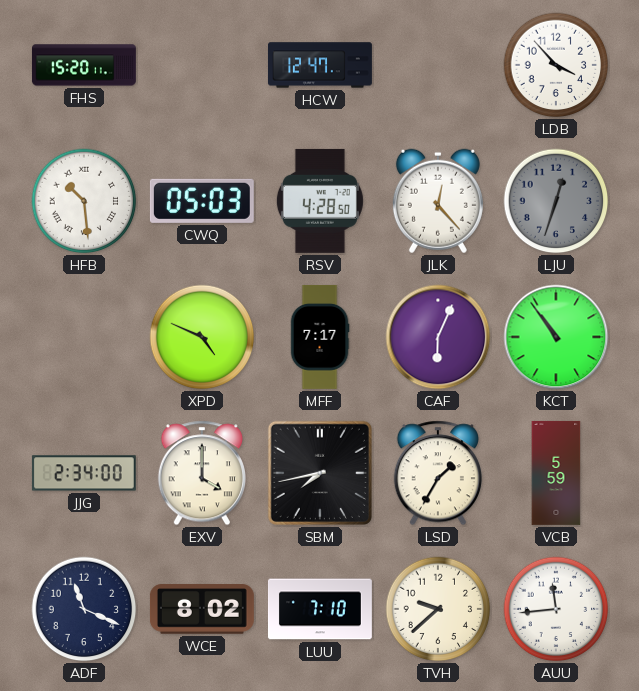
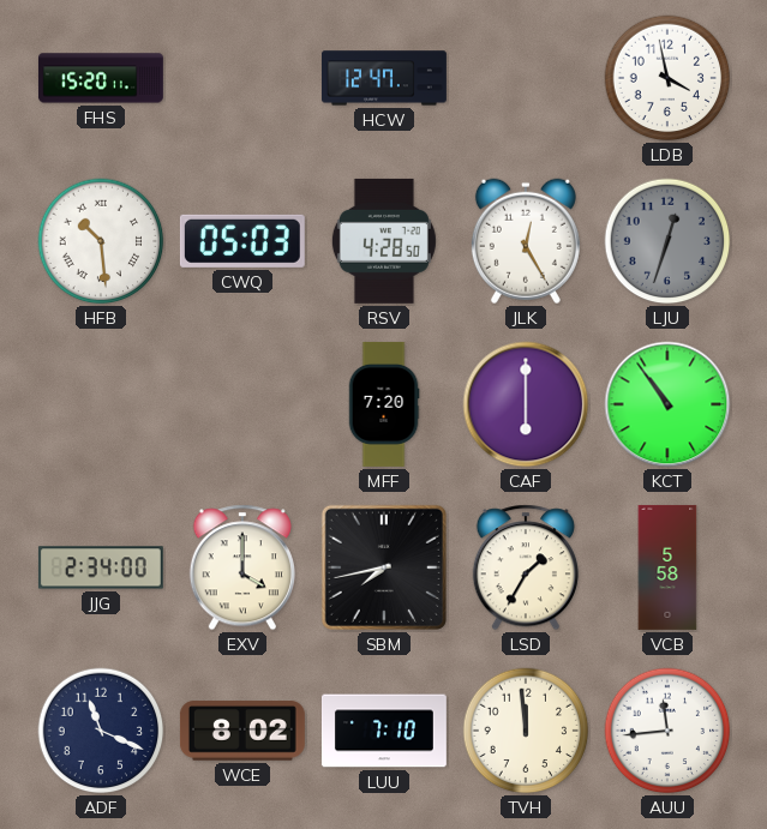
LDB: 3:53 -> 3:58 (667, 78)
JLK: 12:23 -> 12:25 (526, 241)
XPD: 4:49 -> none (202, 337)
MFF: 7:17 -> 7:20 (384, 404)
CAF: 6:04 -> 6:00 (526, 404)
VCB: 5:59 -> 5:58 (667, 567)
TVH: 9:38 -> 11:59 (526, 731)
